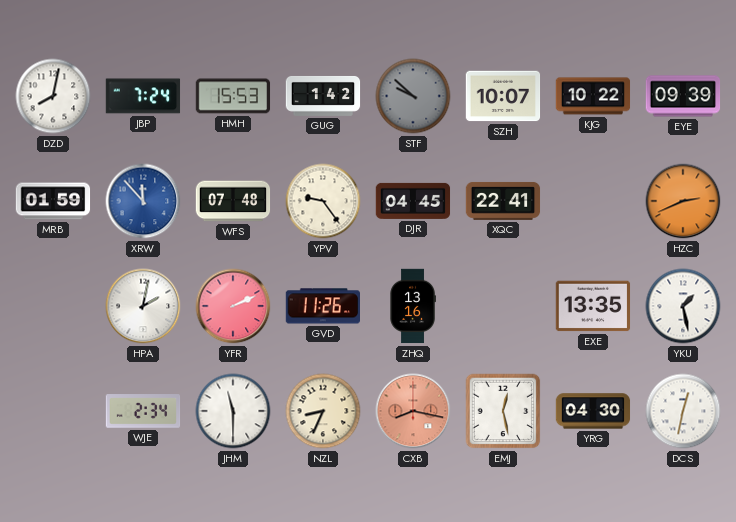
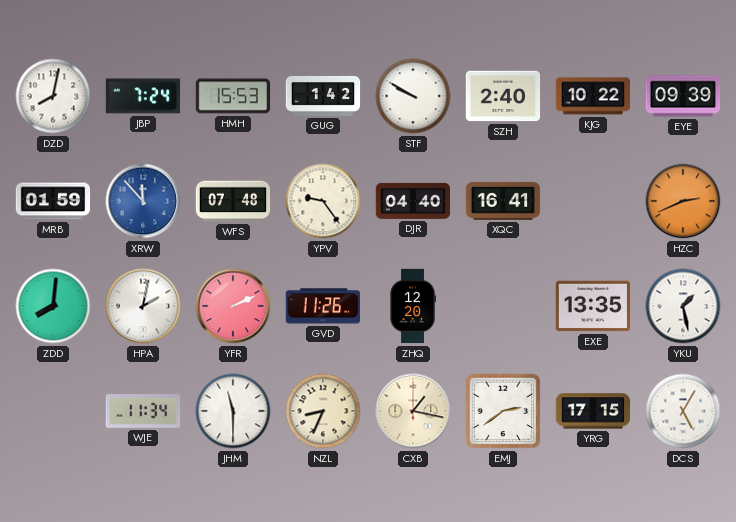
STF: 9:52 -> 9:50 (413, 96)
STF dial: grey -> white (413, 96)
SZH: 10:07 -> 2:40 (503, 96)
DJR: 04:45 -> 04:40 (413, 201)
XQC: 22:41 -> 16:41 (503, 201)
ZDD: none -> 8:01 (53, 306)
ZHQ: 13:16 -> 12:20 (413, 306)
WJE: 2:34 -> 11:34 (143, 411)
CXB: 8:17 -> 1:17 (413, 411)
CXB dial: salmon -> cream (413, 411)
EMJ: 12:28 -> 2:39 (503, 411)
YRG: 04:30 -> 17:15 (593, 411)
DCS: 12:32 -> 5:05 (683, 411)
